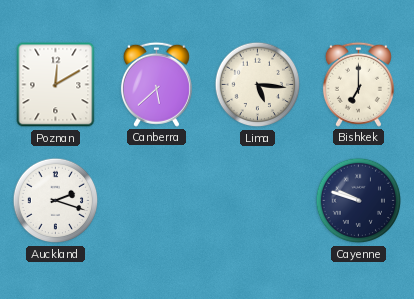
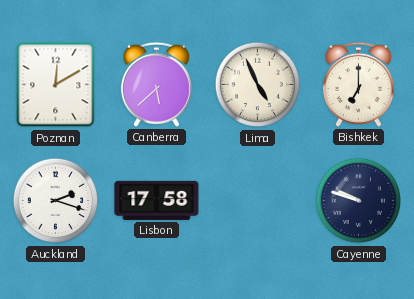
Lima: 5:16 -> 4:56 (258, 85)
Lisbon: none -> 17:58 (157, 200)
